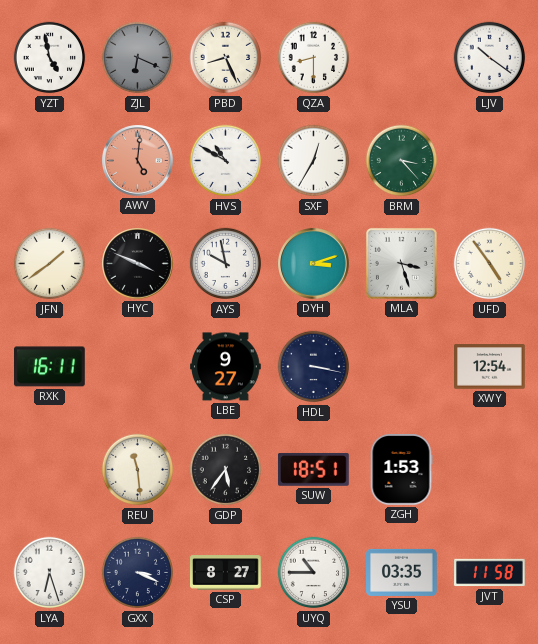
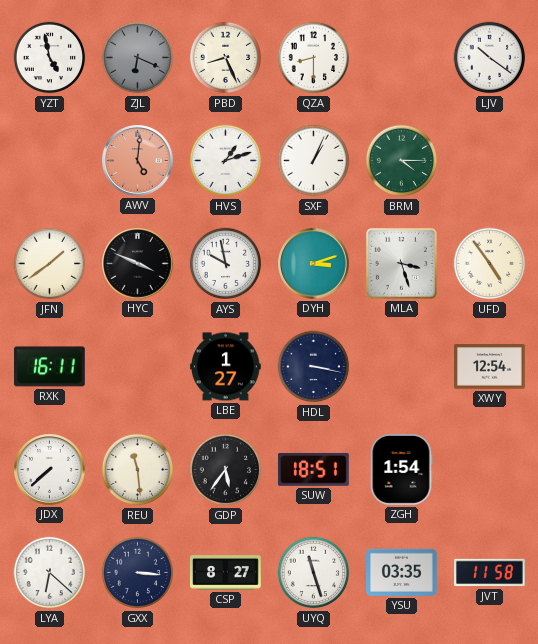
HVS: 10:50 -> 1:12 (226, 161)
SXF: 12:35 -> 1:04 (314, 161)
BRM: 3:23 -> 4:15 (402, 161)
LBE: 9:27 -> 1:27 (226, 367)
JDX: none -> 7:38 (50, 470)
ZGH: 1:53 -> 1:54 (401, 470)
LYA: 6:27 -> 6:22 (50, 573)
GXX: 3:19 -> 3:16 (138, 573)
UYQ: 10:45 -> 11:27 (314, 573)
